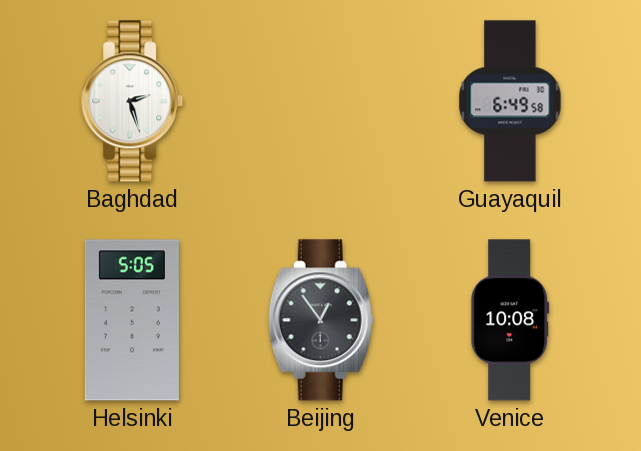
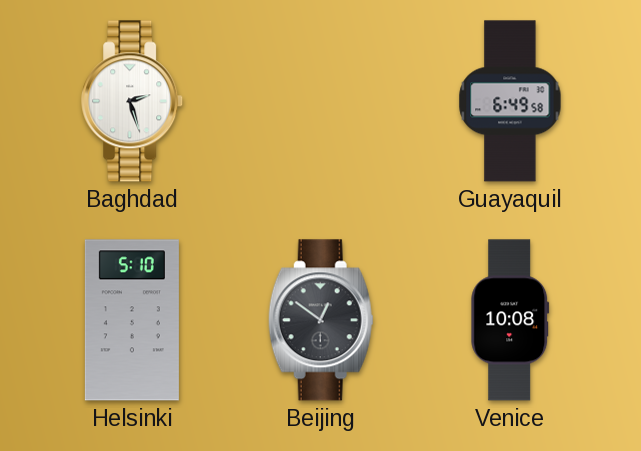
Helsinki: 5:05 -> 5:10 (132, 320)
Beijing: 12:54 -> 12:51 (321, 320)
